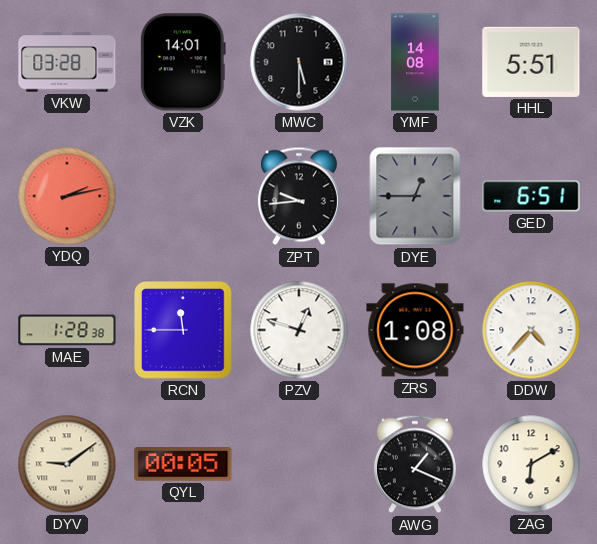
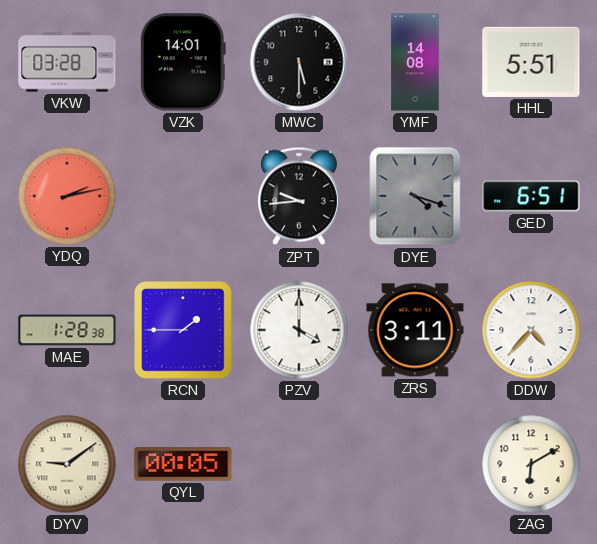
DYE: 12:45 -> 4:18 (415, 196)
RCN: 11:45 -> 1:45 (184, 331)
PZV: 12:48 -> 4:00 (299, 330)
ZRS: 1:08 -> 3:11 (415, 330)
AWG: 1:19 -> none (415, 464)
